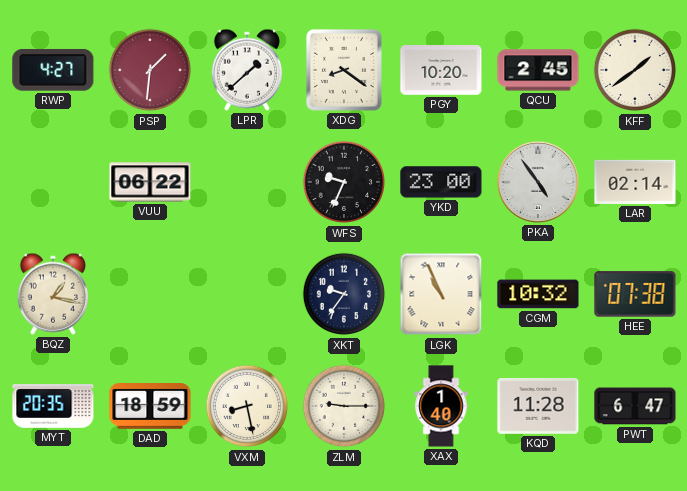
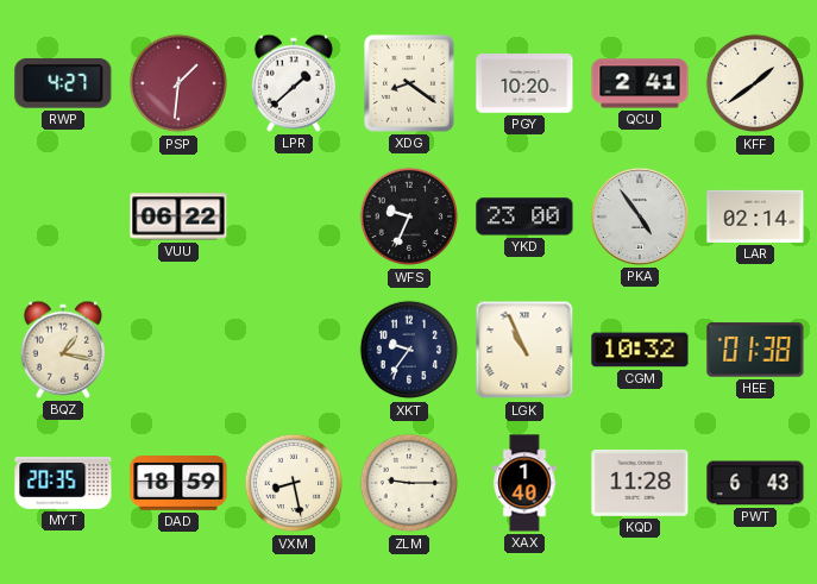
QCU: 2:45 -> 2:41 (640, 83)
HEE: 07:38 -> 01:38 (755, 350)
PWT: 6:47 -> 6:43 (755, 483)
